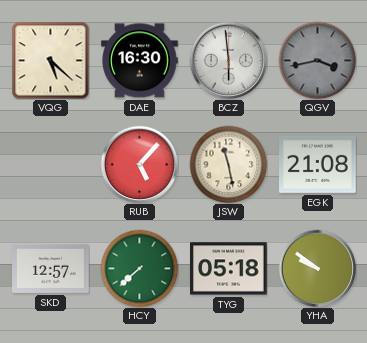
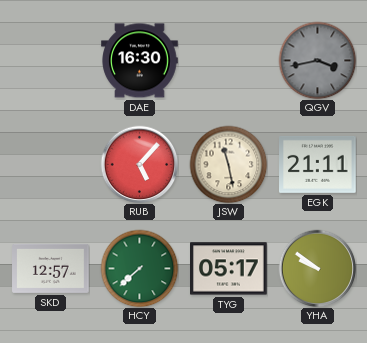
VQG: 5:22 -> none (50, 60)
BCZ: 5:59 -> none (228, 60)
EGK: 21:08 -> 21:11 (318, 164)
TYG: 05:18 -> 05:17 (229, 269)
